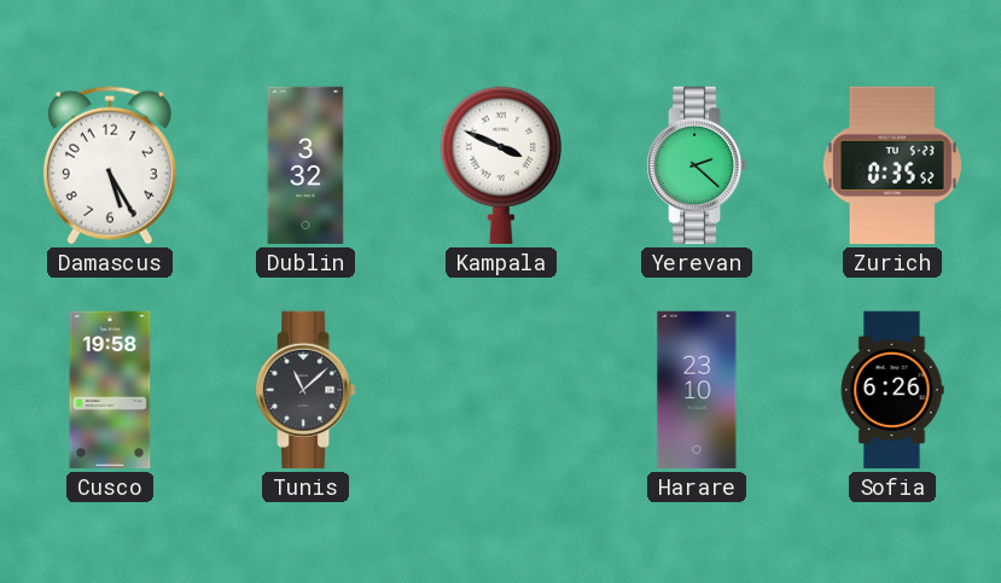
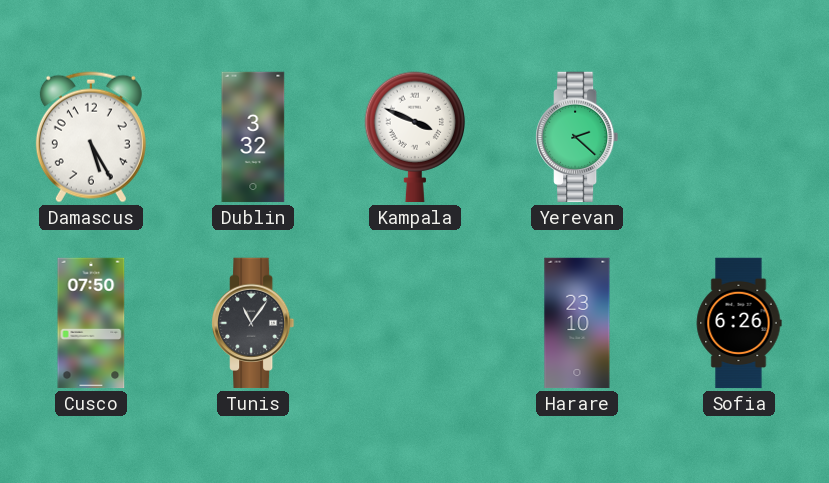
Zurich: 0:35 -> none (892, 165)
Cusco: 19:58 -> 07:50 (91, 323)
Tunis: 11:08 -> 11:06 (254, 323)
